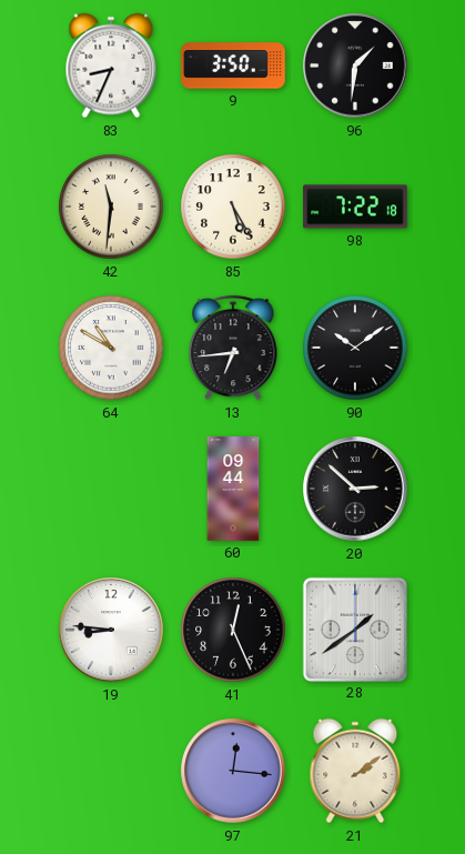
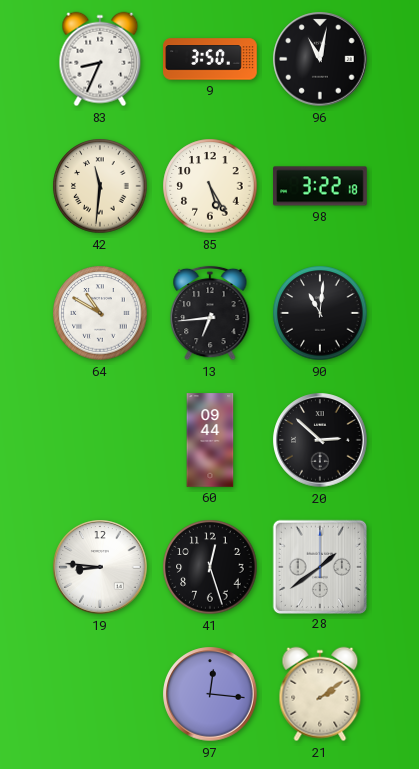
96: 1:31 -> 11:02 (320, 59)
98: 7:22 -> 3:22 (320, 186)
90: 10:09 -> 11:01 (320, 313)
41: 12:26 -> 12:27 (210, 567)
